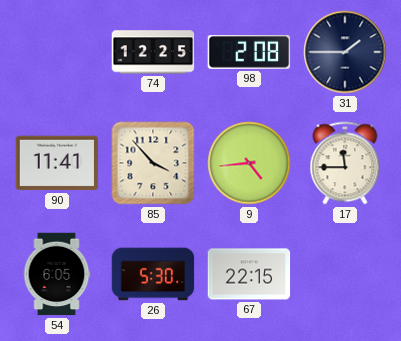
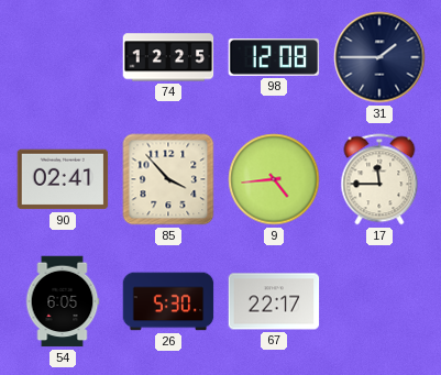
98: 2:08 -> 12:08 (274, 58)
90: 11:41 -> 02:41 (63, 179)
67: 22:15 -> 22:17 (274, 301)
